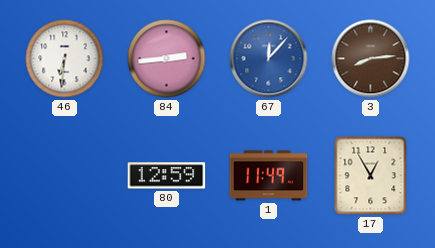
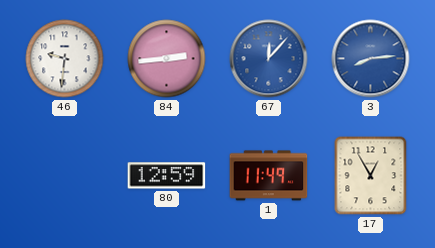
46: 6:31 -> 9:31 (65, 59)
3 dial: brown -> blue (371, 59)
